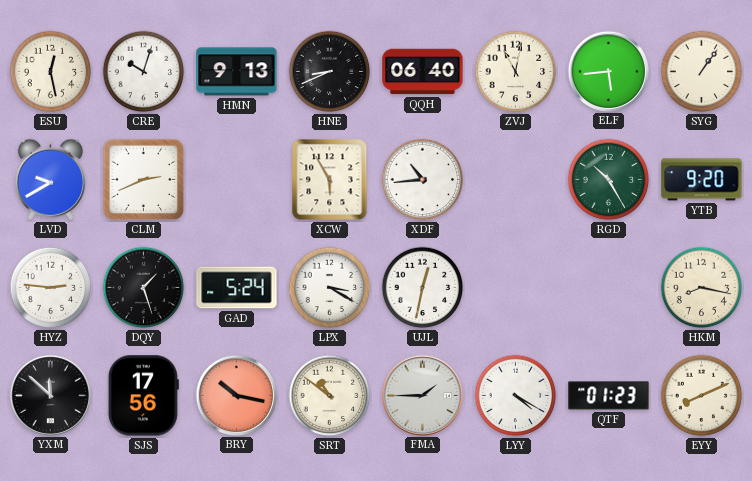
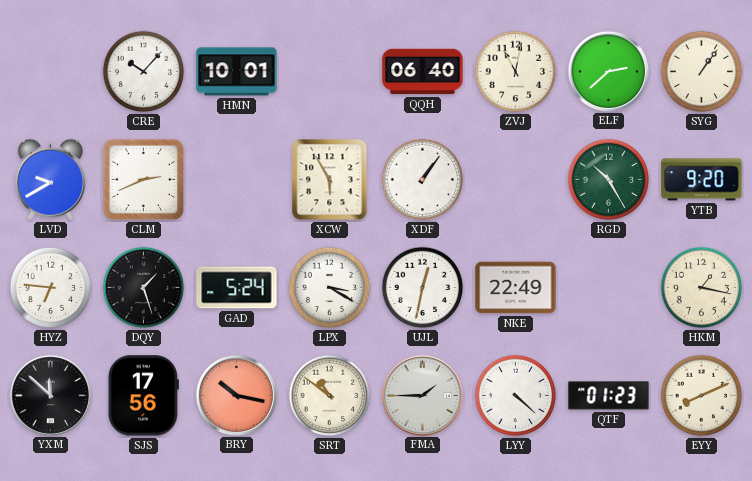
ESU: 12:28 -> none (51, 72)
CRE: 10:03 -> 10:07 (144, 72)
HMN: 9:13 -> 10:01 (237, 72)
HNE: 8:41 -> none (330, 72)
ELF: 5:44 -> 2:38 (608, 71)
XDF: 10:44 -> 1:06 (423, 180)
HYZ: 2:46 -> 6:46 (51, 288)
NKE: none -> 22:49 (516, 288)
HKM: 8:17 -> 1:17 (702, 288)
LYY: 4:20 -> 4:22 (516, 396)
